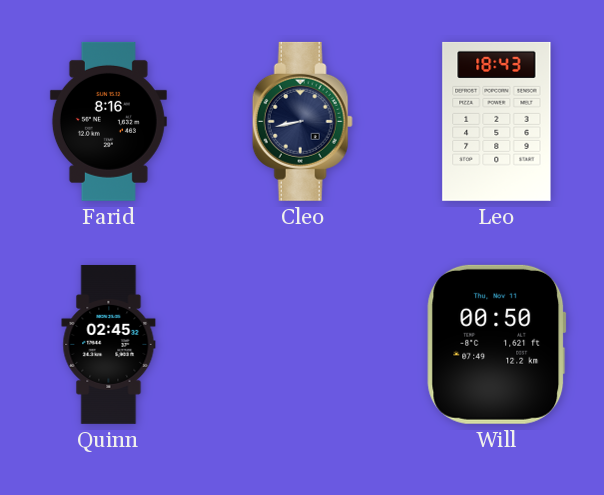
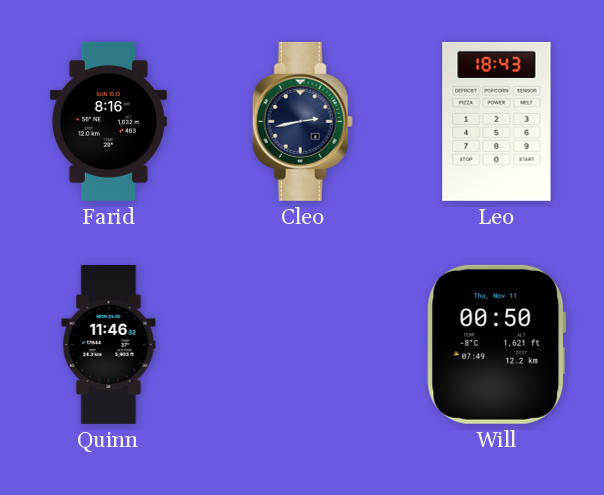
Cleo: 8:43 -> 2:43 (302, 121)
Quinn: 02:45 -> 11:46 (109, 344)
